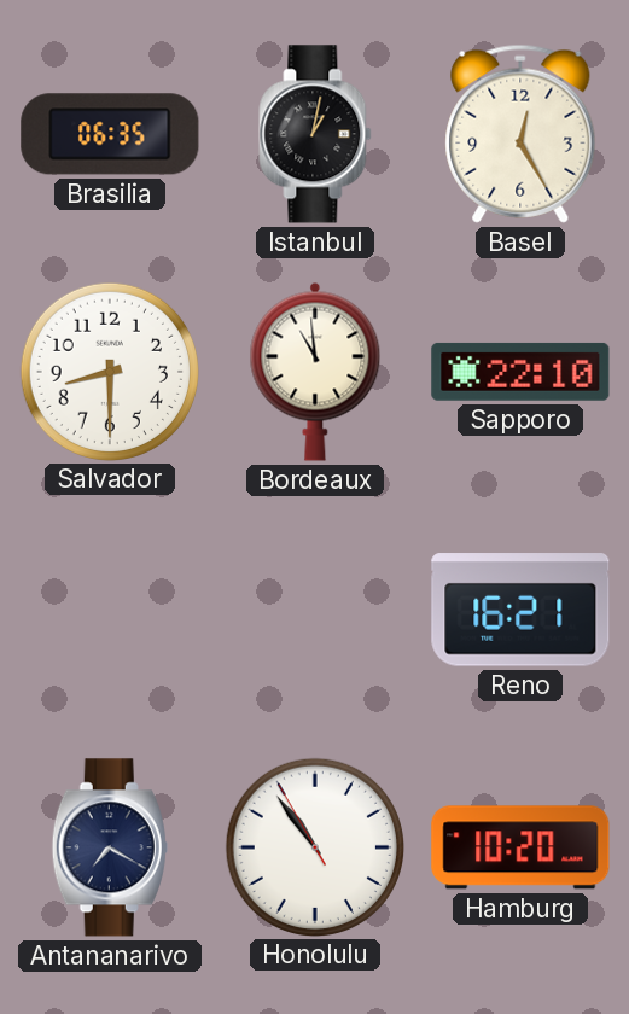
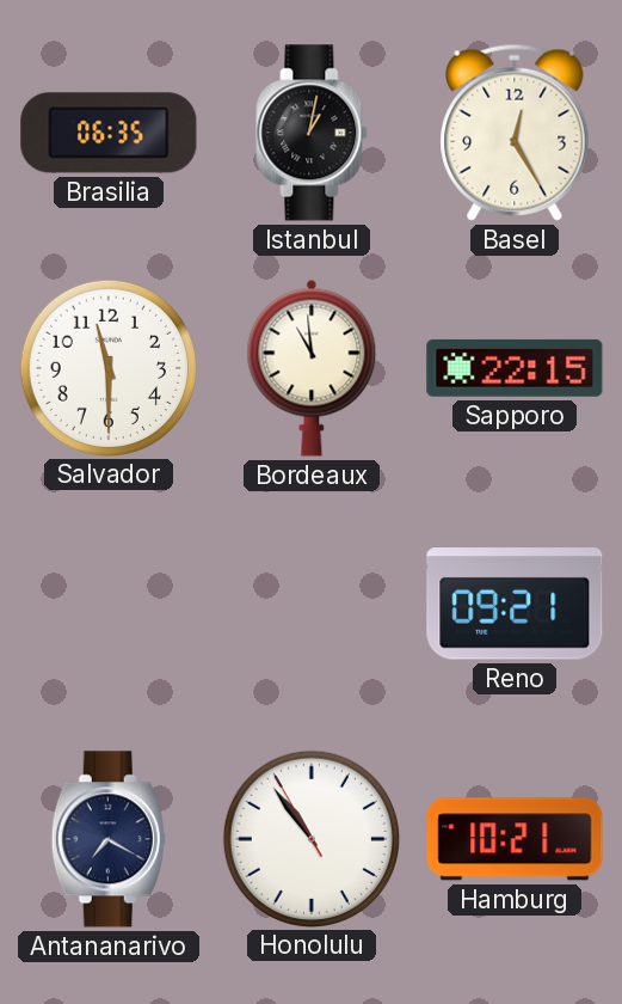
Salvador: 8:30 -> 11:30 (107, 367)
Sapporo: 22:10 -> 22:15 (515, 368)
Reno: 16:21 -> 09:21 (515, 604)
Hamburg: 10:20 -> 10:21 (515, 839)
